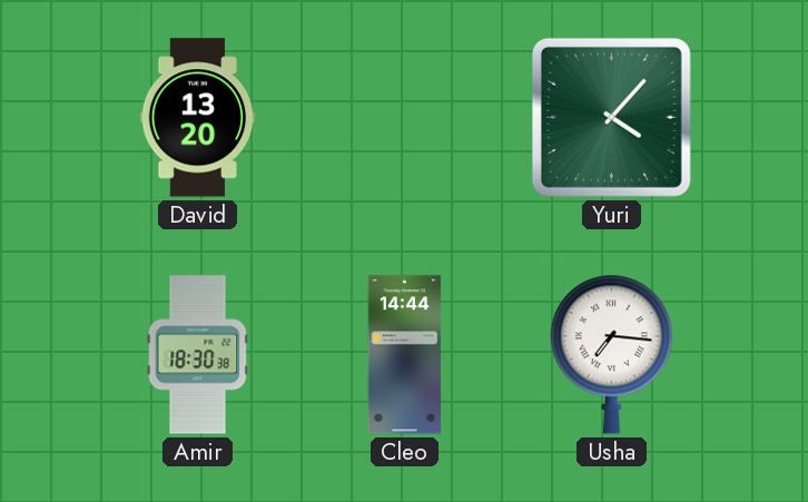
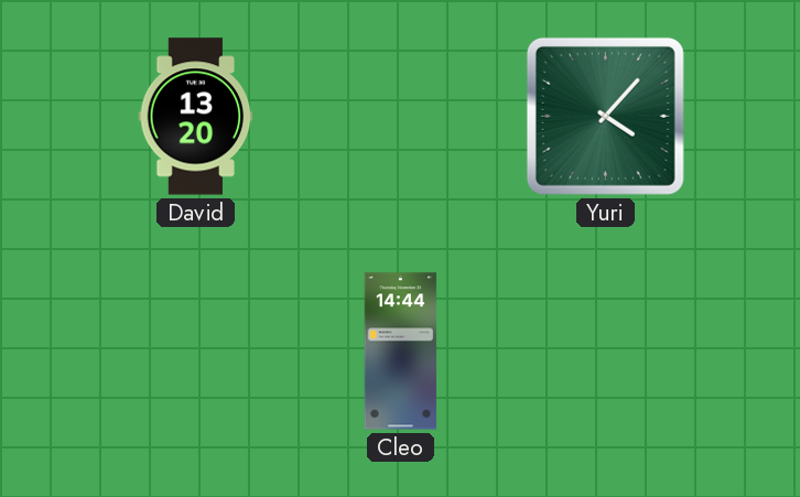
Amir: 18:30 -> none (198, 355)
Usha: 7:16 -> none (611, 354)
